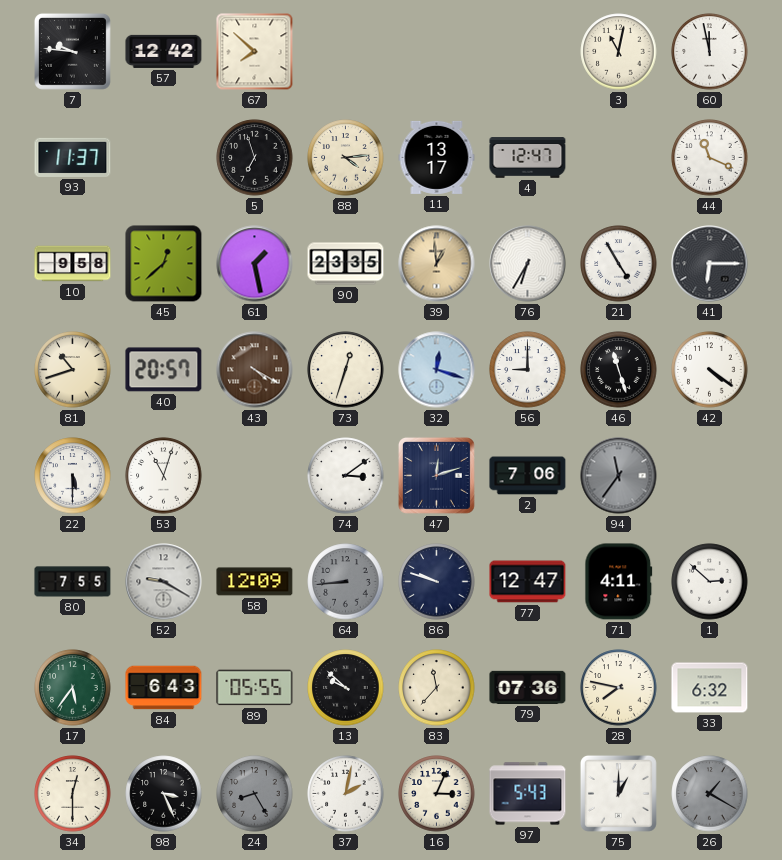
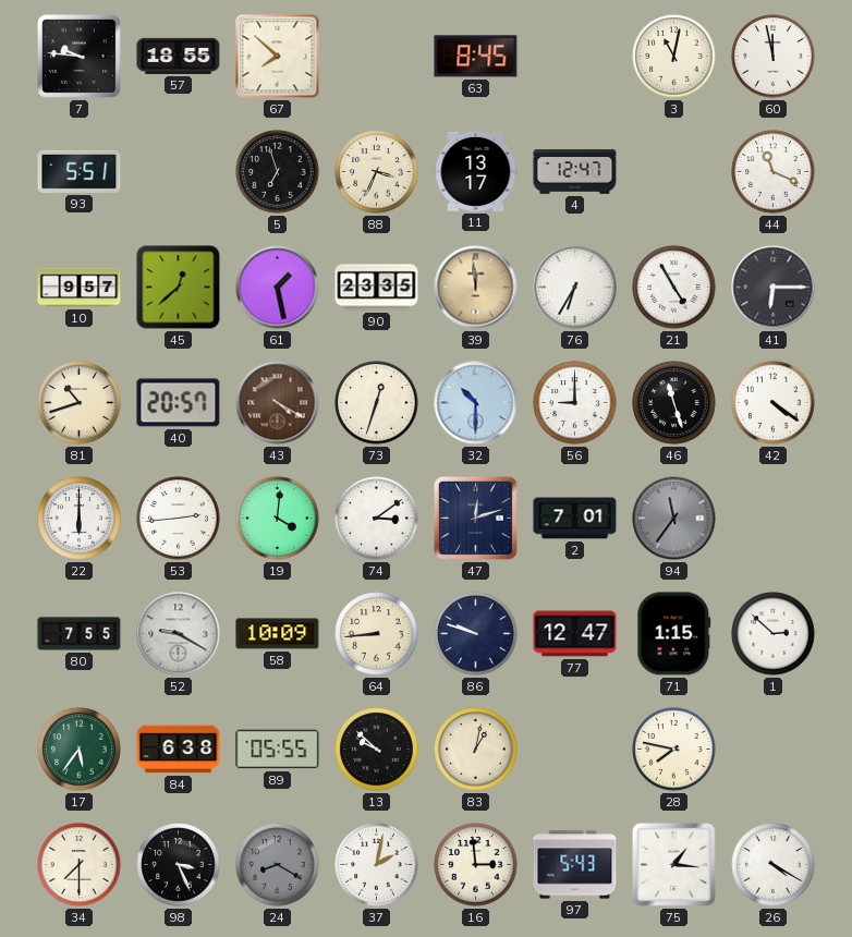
57: 12:42 -> 18:55 (179, 56)
63: none -> 8:45 (476, 57)
93: 11:37 -> 5:51 (80, 171)
88: 4:14 -> 3:34 (377, 172)
10: 9:58 -> 9:57 (80, 288)
39: 12:59 -> 11:59 (476, 288)
32: 12:18 -> 10:30 (476, 403)
22: 5:30 -> 6:00 (80, 519)
53: 11:03 -> 2:44 (179, 519)
19: none -> 4:01 (278, 519)
2: 7:06 -> 7:01 (575, 519)
58: 12:09 -> 10:09 (278, 634)
64 dial: grey -> cream (377, 634)
71: 4:11 -> 1:15 (674, 634)
84: 6:43 -> 6:38 (179, 750)
83: 11:37 -> 1:02 (476, 750)
79: 07:36 -> none (528, 687)
33: 6:32 -> none (710, 688)
34: 12:30 -> 7:30 (80, 865)
24: 8:25 -> 8:20 (278, 865)
16: 3:04 -> 2:59 (476, 865)
75: 1:00 -> 1:16 (673, 864)
26: 1:20 -> 4:20 (774, 865)
26 dial: grey -> white (774, 865)
